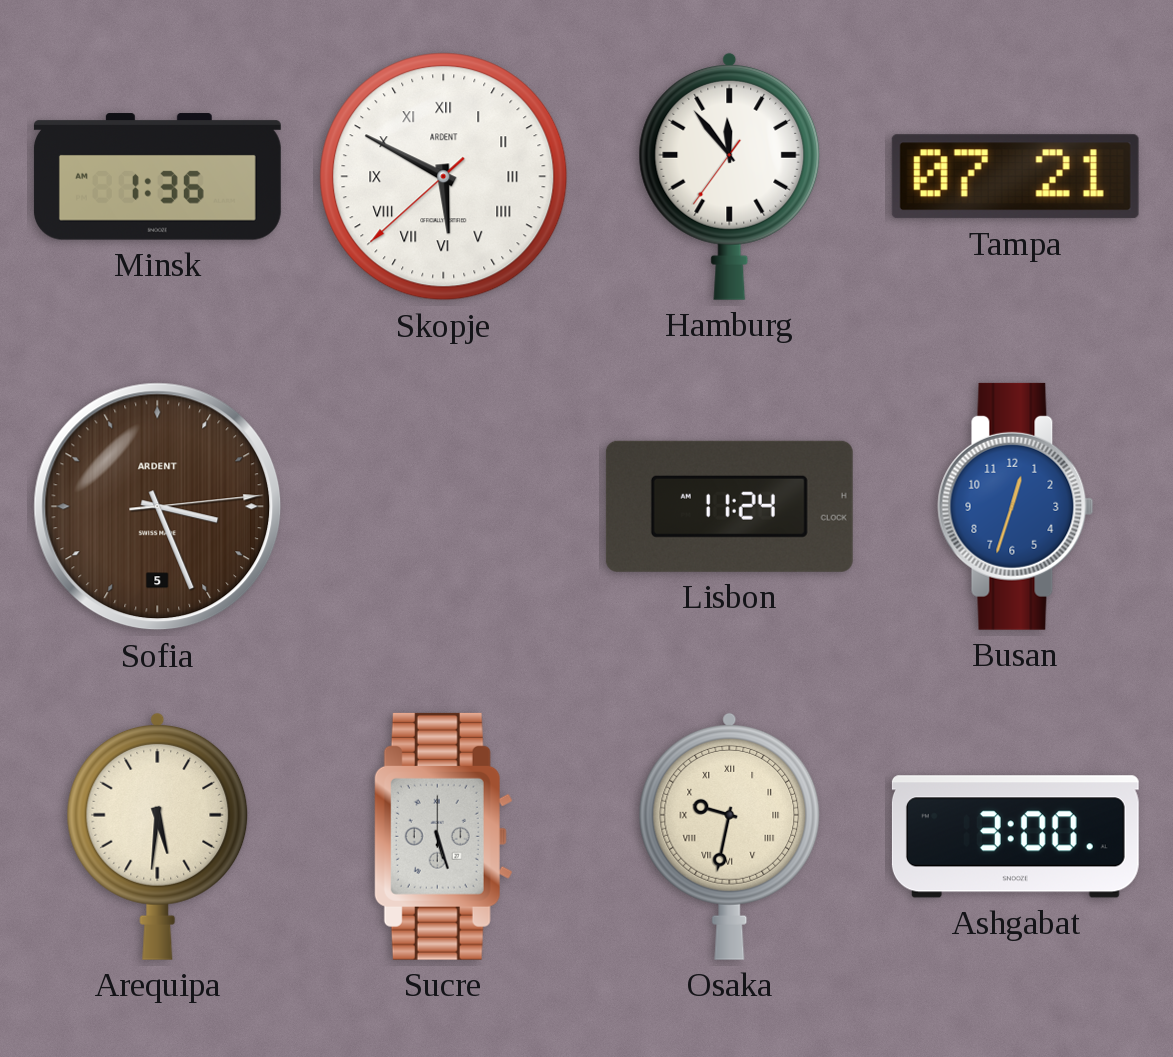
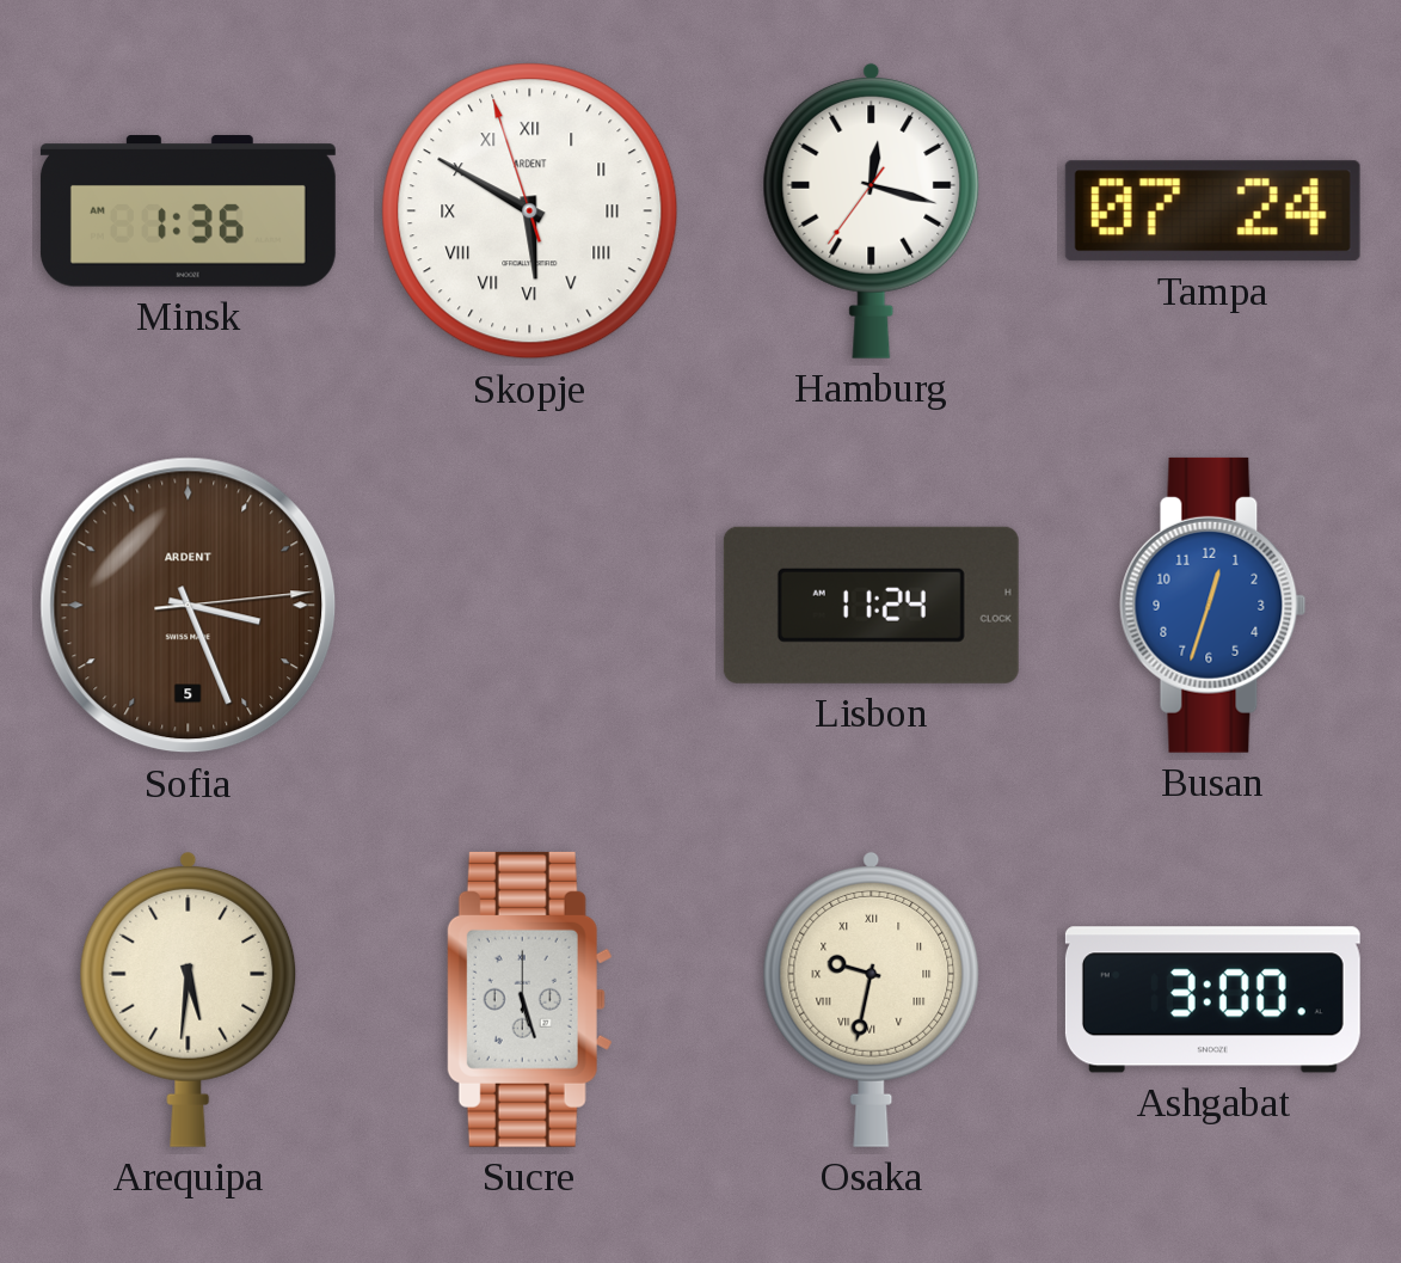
Skopje: 5:49:38 -> 5:49:57 (530, 211)
Hamburg: 11:53 -> 12:17 (872, 210)
Tampa: 07:21 -> 07:24 (1212, 211)
